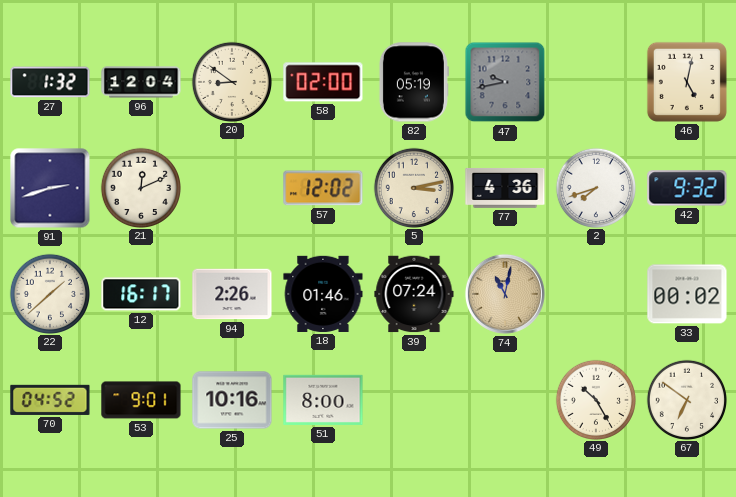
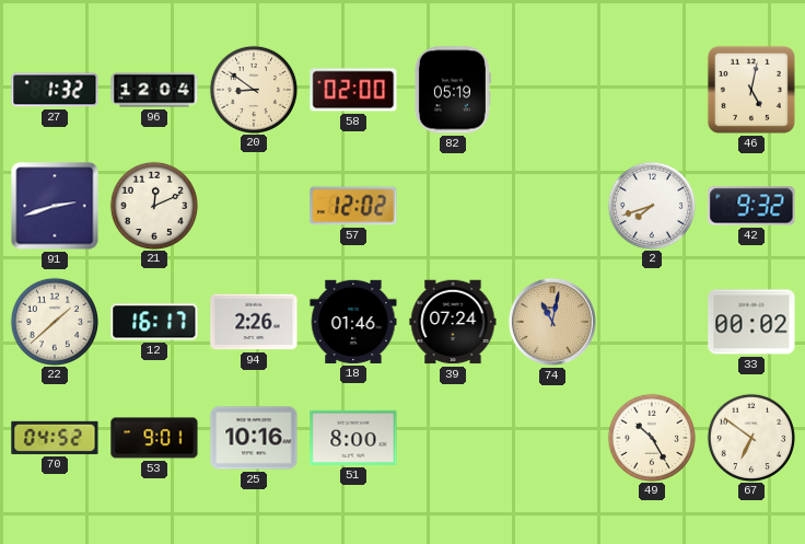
47: 9:43 -> none (505, 82)
5: 3:13 -> none (413, 187)
77: 4:36 -> none (505, 188)
